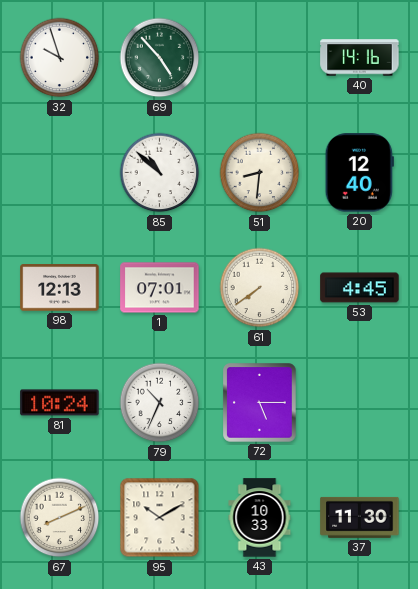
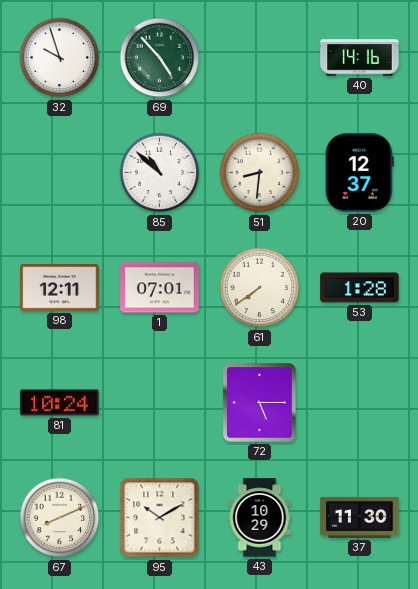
20: 12:40 -> 12:37 (359, 173)
98: 12:13 -> 12:11 (60, 288)
53: 4:45 -> 1:28 (360, 288)
79: 10:34 -> none (160, 403)
43: 10:33 -> 10:29 (260, 518)
